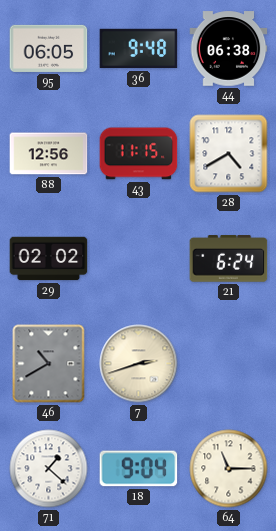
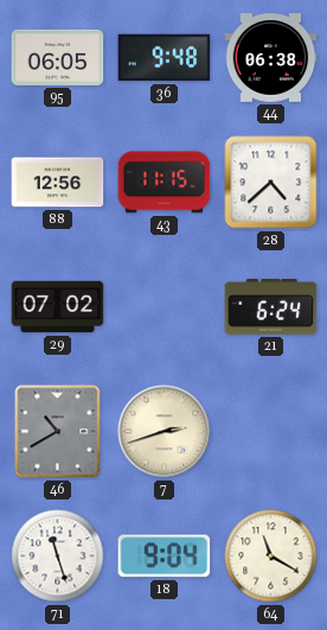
28: 4:40 -> 4:38 (271, 183)
29: 02:02 -> 07:02 (58, 307)
71: 1:22 -> 11:27 (58, 556)
64: 11:15 -> 11:20 (271, 556)
